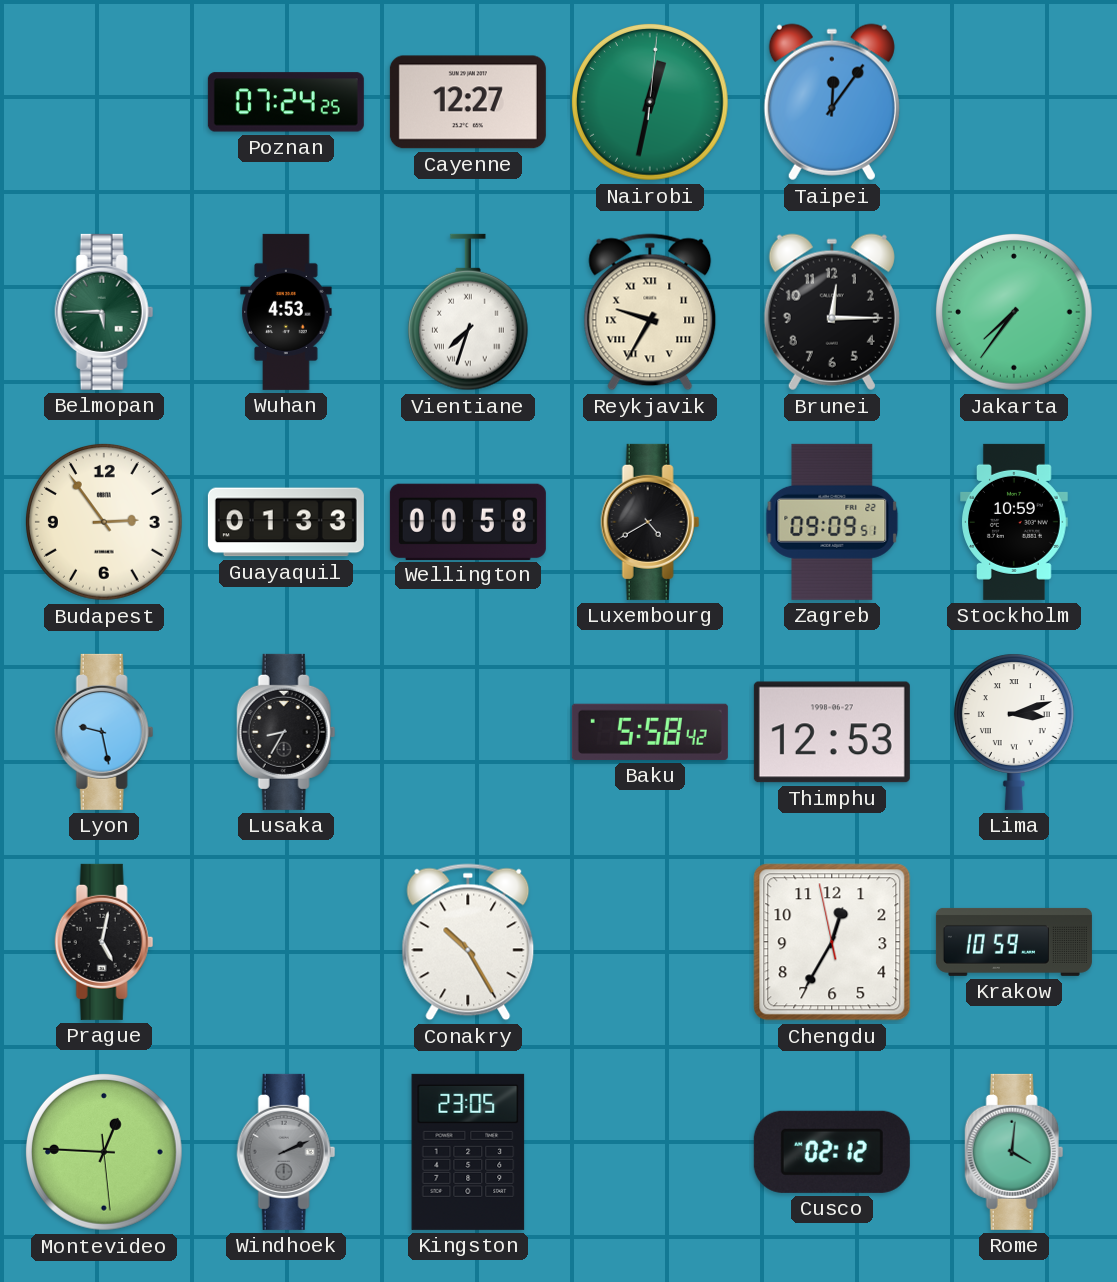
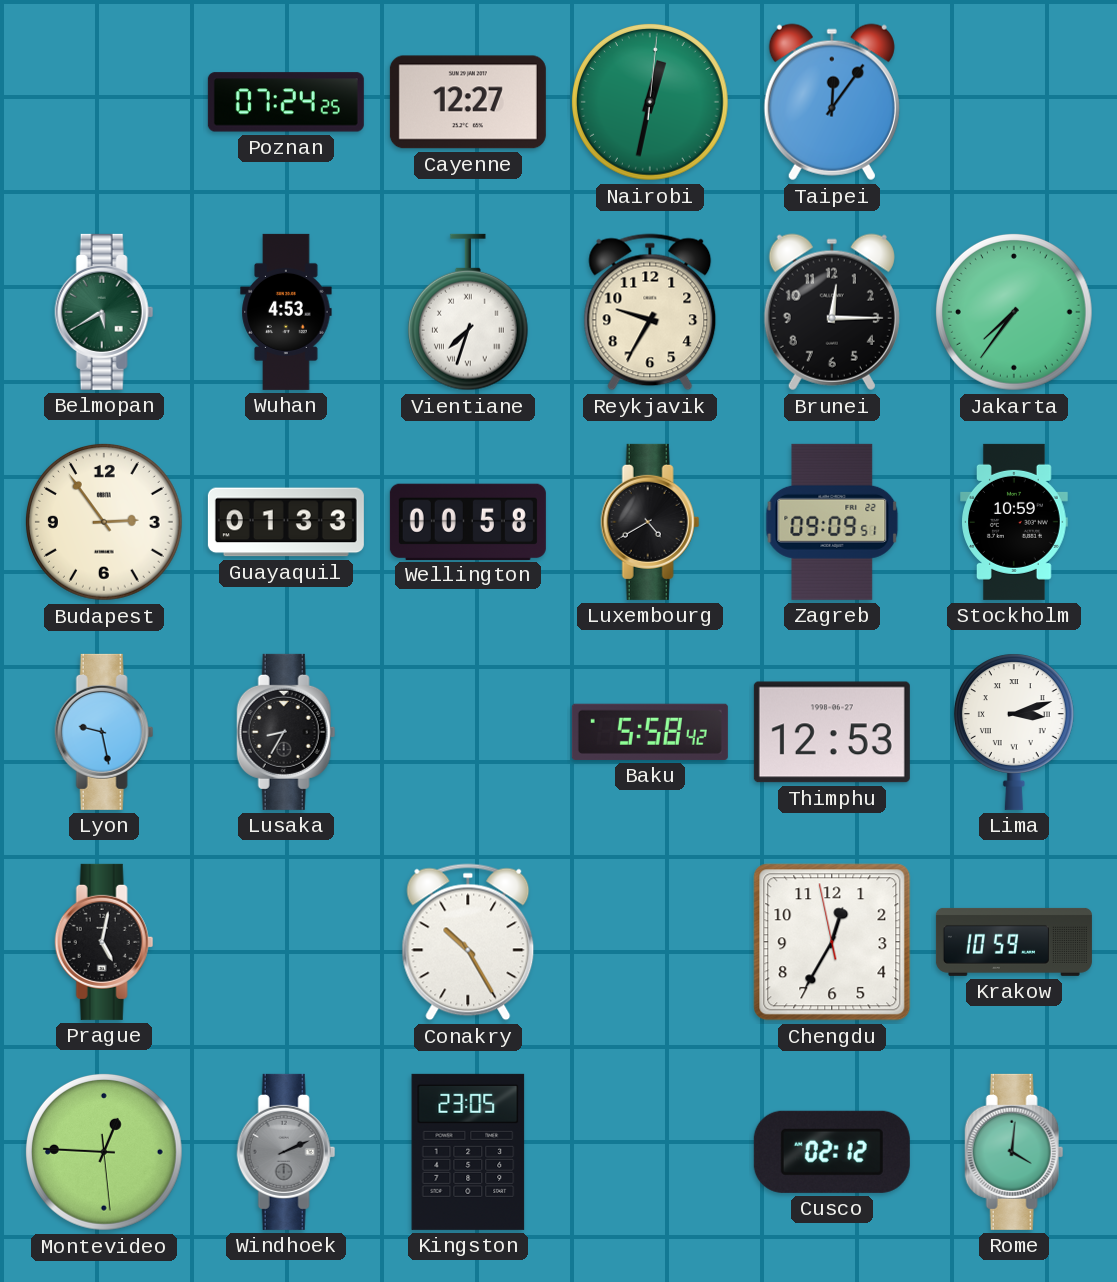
Belmopan: 5:45 -> 5:40 (104, 312)
Reykjavik numerals: Roman -> Arabic (650, 312)
